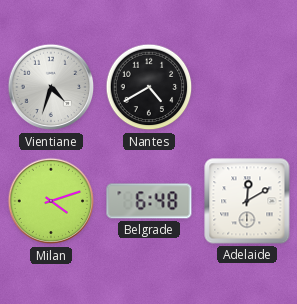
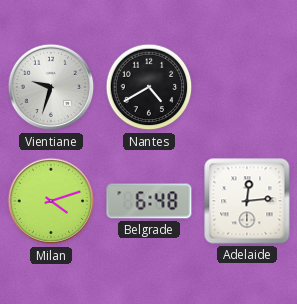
Vientiane: 4:33 -> 9:33 (51, 87)
Adelaide: 12:10 -> 12:14 (247, 201)
